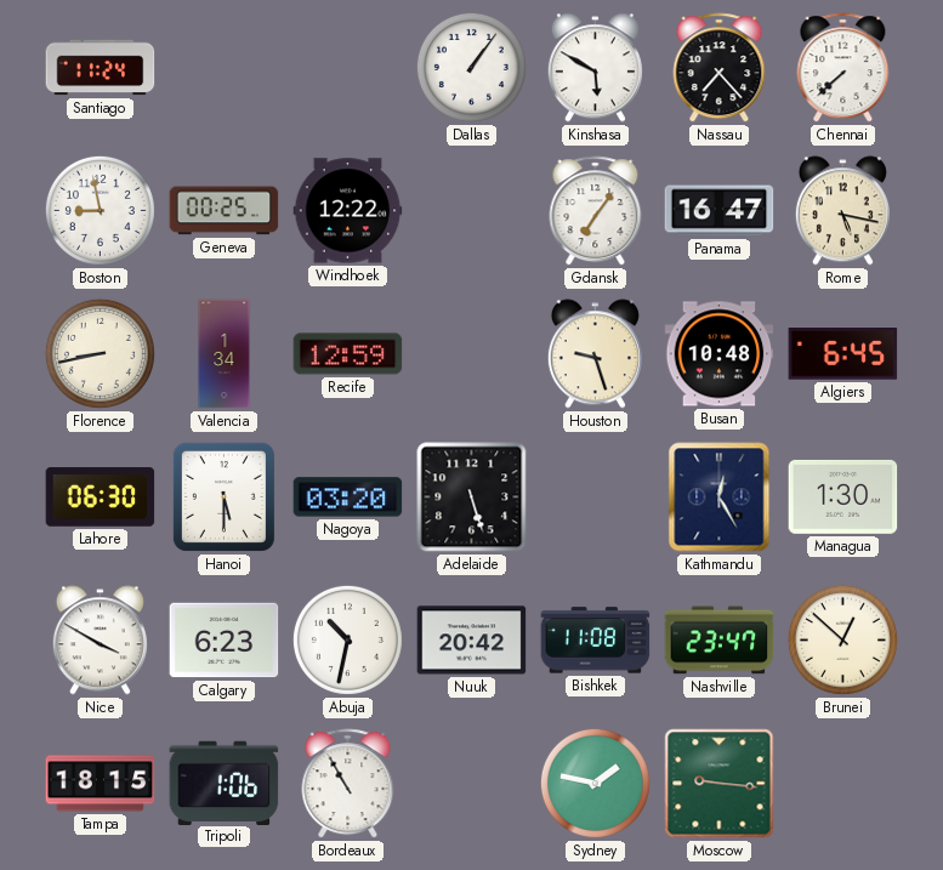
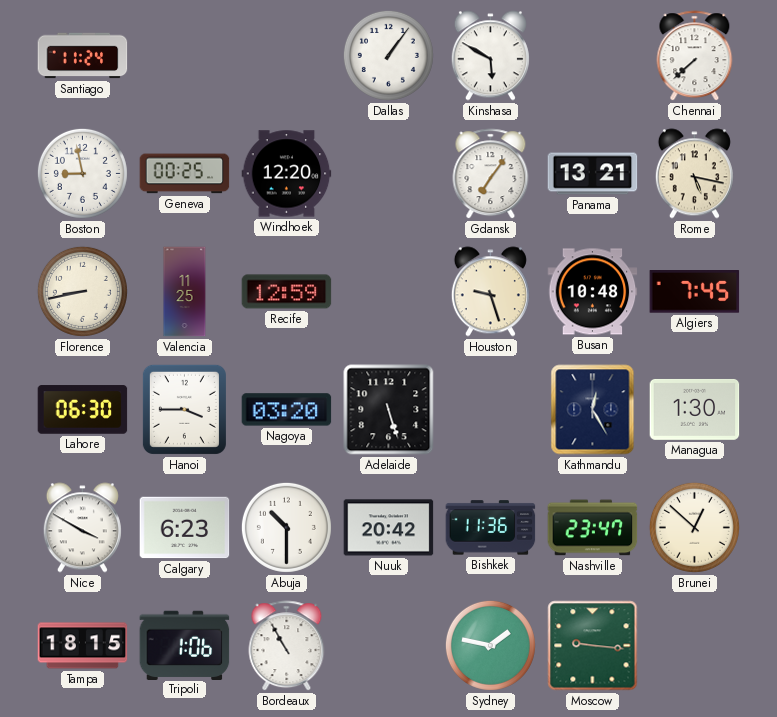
Nassau: 7:23 -> none (720, 68)
Windhoek: 12:22 -> 12:20 (287, 174)
Panama: 16:47 -> 13:21 (593, 174)
Valencia: 1:34 -> 11:25 (185, 292)
Algiers: 6:45 -> 7:45 (695, 292)
Hanoi: 5:30 -> 3:45 (184, 409)
Abuja: 10:32 -> 10:30 (286, 527)
Bishkek: 11:08 -> 11:36 (491, 528)
